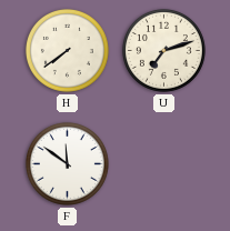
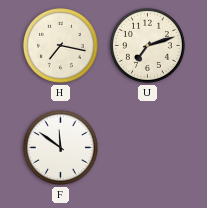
H: 7:39 -> 7:17 (60, 45)
